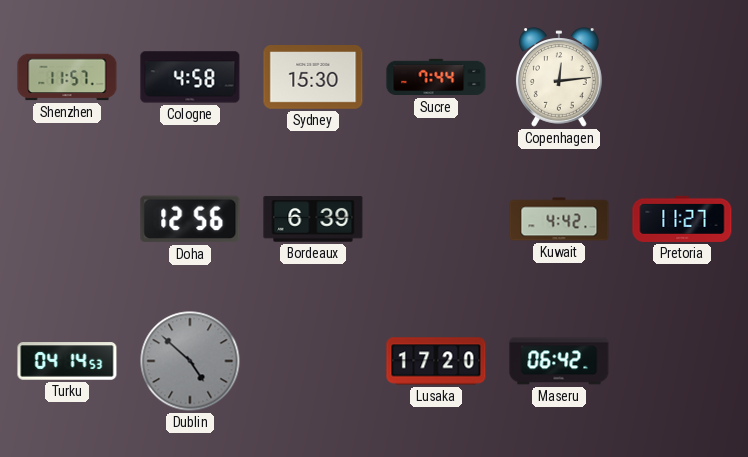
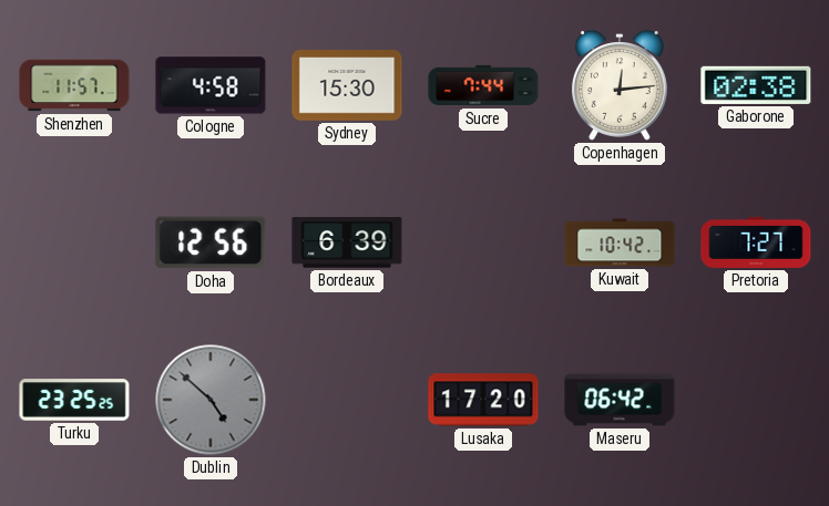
Gaborone: none -> 02:38 (756, 85)
Kuwait: 4:42 -> 10:42 (620, 242)
Pretoria: 11:27 -> 7:27 (756, 242)
Turku: 04:14 -> 23:25 (74, 400)
